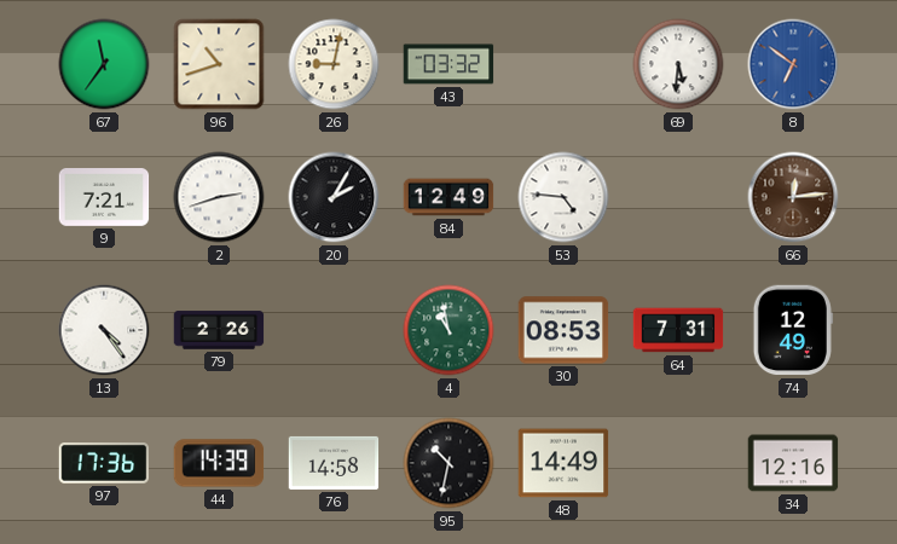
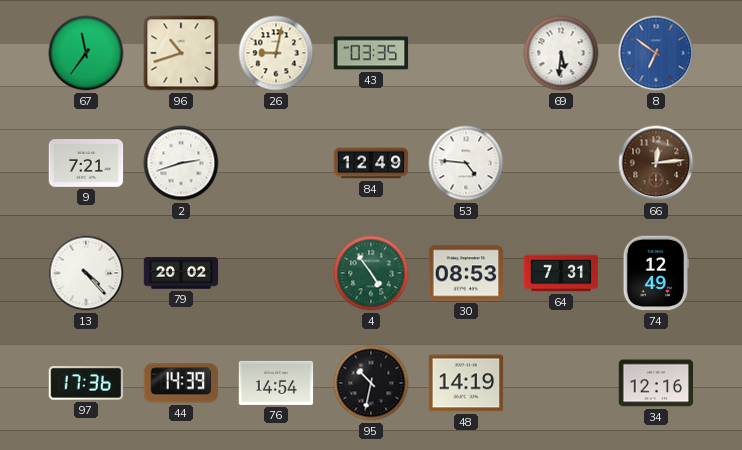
43: 03:32 -> 03:35 (371, 53)
20: 2:05 -> none (334, 197)
13: 4:24 -> 4:23 (86, 273)
79: 2:26 -> 20:02 (181, 273)
4: 10:58 -> 4:54 (371, 273)
76: 14:58 -> 14:54 (276, 383)
48: 14:49 -> 14:19 (466, 383)
